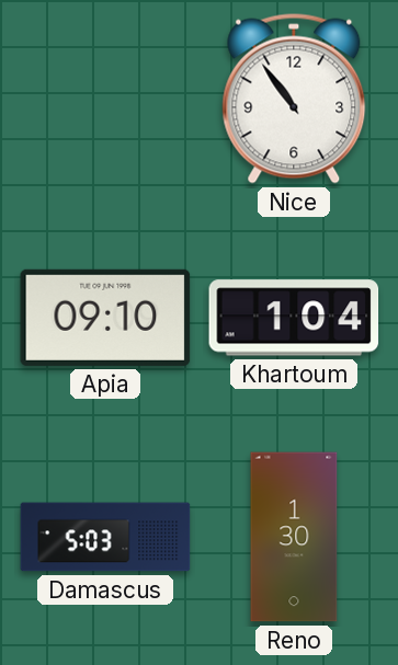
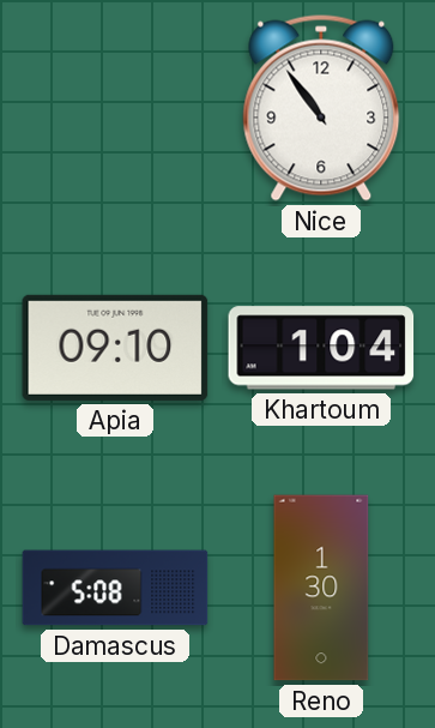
Damascus: 5:03 -> 5:08 (115, 588)
